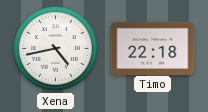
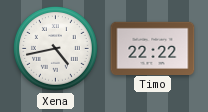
Timo: 22:18 -> 22:22 (153, 48)
